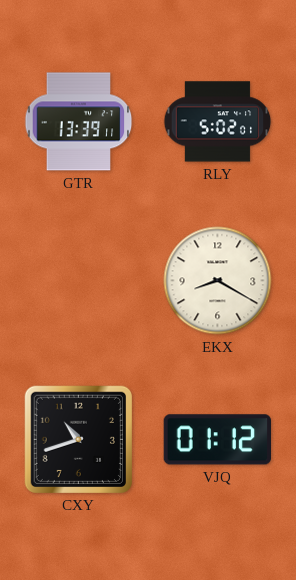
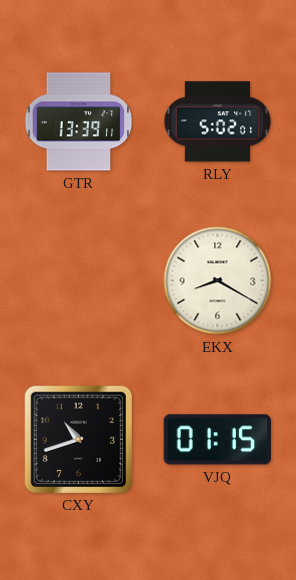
VJQ: 01:12 -> 01:15 (217, 440)
